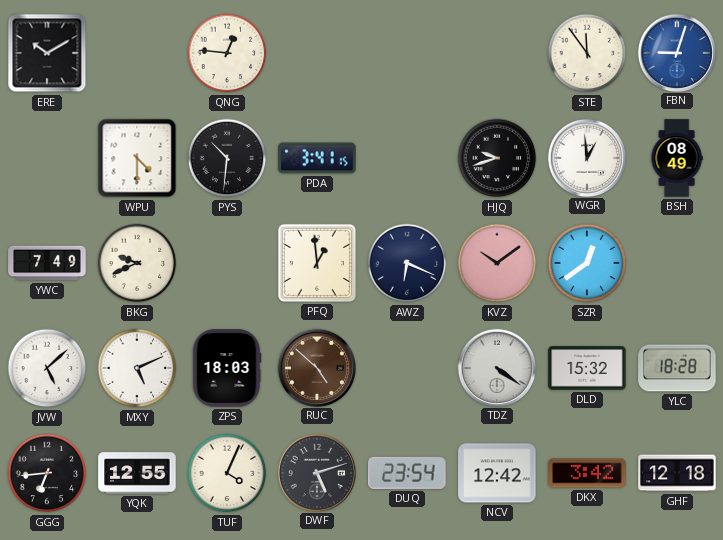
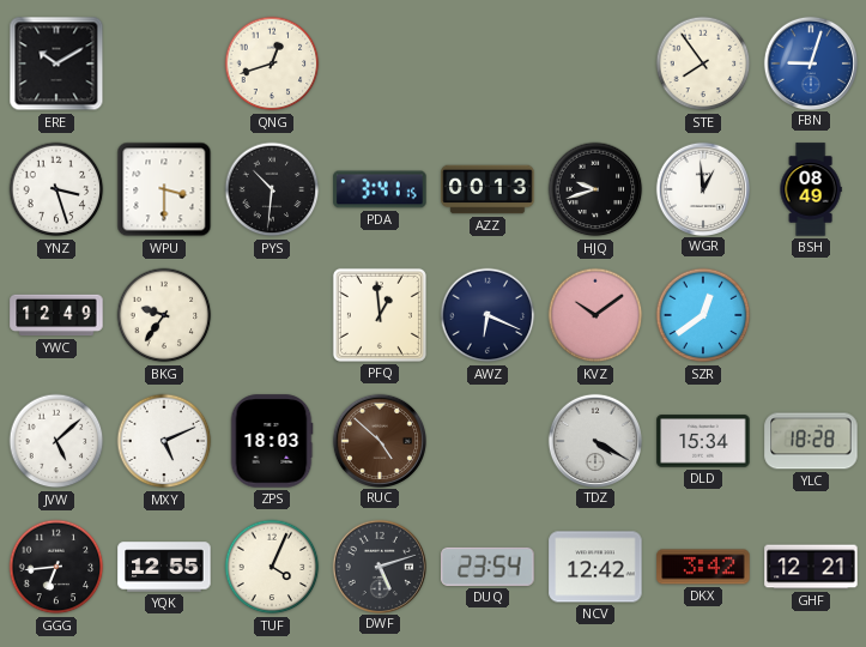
QNG: 12:46 -> 12:42 (272, 64)
STE: 11:54 -> 7:54 (703, 64)
YNZ: none -> 3:27 (56, 189)
WPU: 4:30 -> 3:30 (164, 189)
AZZ: none -> 00:13 (487, 189)
YWC: 7:49 -> 12:49 (56, 315)
BKG: 9:41 -> 9:36 (164, 315)
TDZ: 4:21 -> 4:20 (594, 440)
DLD: 15:32 -> 15:34 (703, 441)
GHF: 12:18 -> 12:21 (811, 567)
